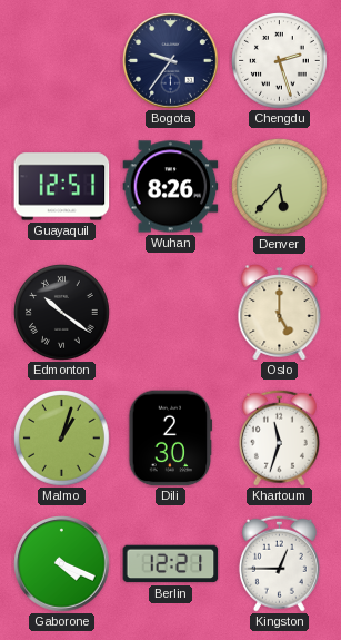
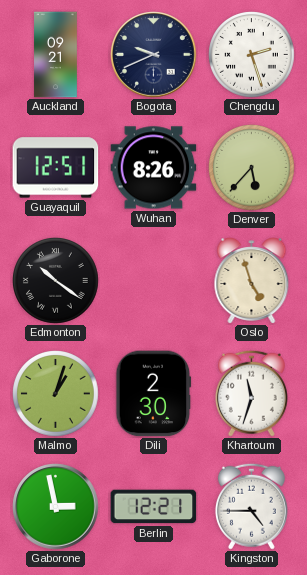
Auckland: none -> 09:21 (56, 55)
Bogota: 9:36 -> 9:41 (154, 55)
Oslo: 5:00 -> 4:57 (252, 281)
Gaborone: 4:19 -> 2:58 (56, 507)
Kingston: 12:45 -> 4:45 (251, 506)
